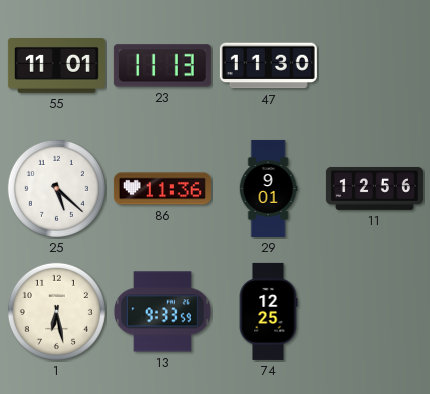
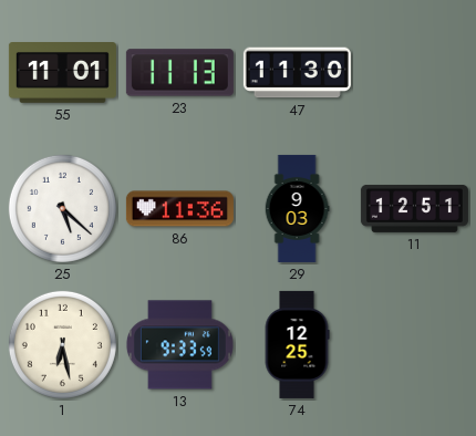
29: 9:01 -> 9:03 (297, 208)
11: 12:56 -> 12:51 (414, 208)
